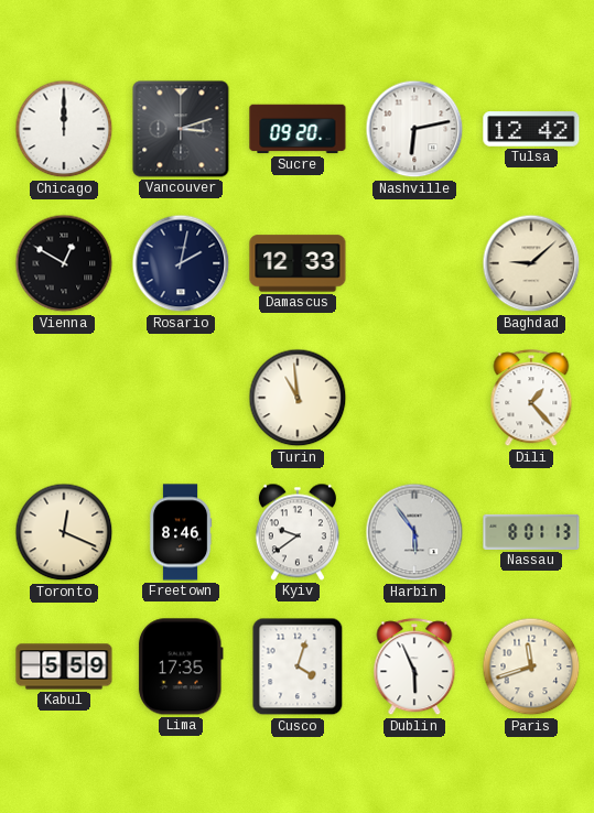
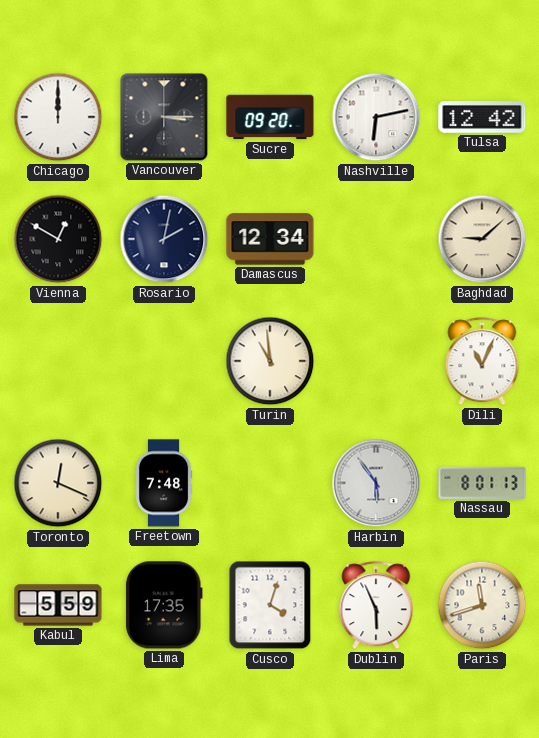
Vancouver: 3:12 -> 3:15 (164, 117)
Damascus: 12:33 -> 12:34 (270, 239)
Dili: 1:23 -> 11:04 (482, 362)
Freetown: 8:46 -> 7:48 (164, 483)
Kyiv: 9:39 -> none (298, 532)
